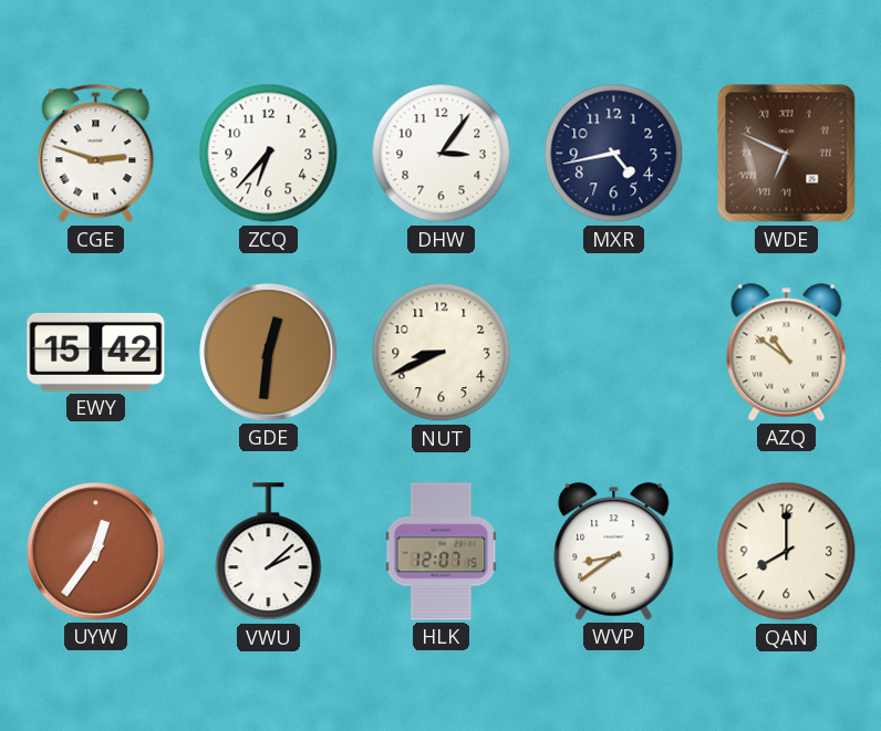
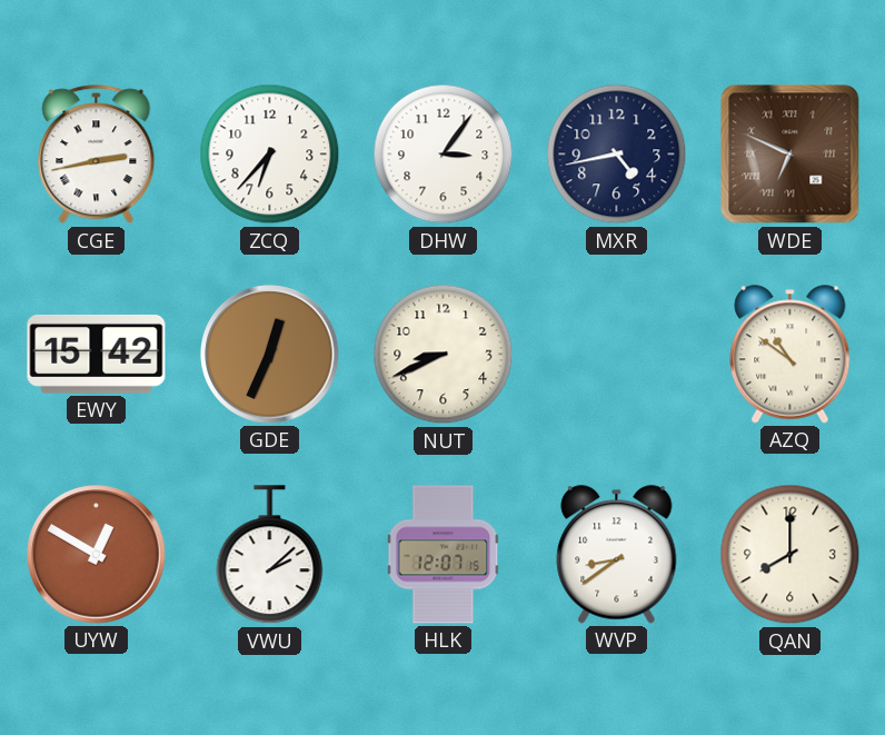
CGE: 2:48 -> 2:43 (97, 155)
GDE: 12:31 -> 12:34 (270, 355)
UYW: 12:36 -> 12:50 (97, 555)
